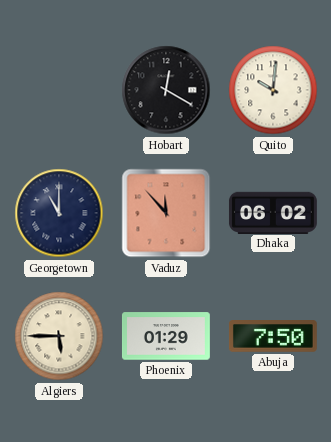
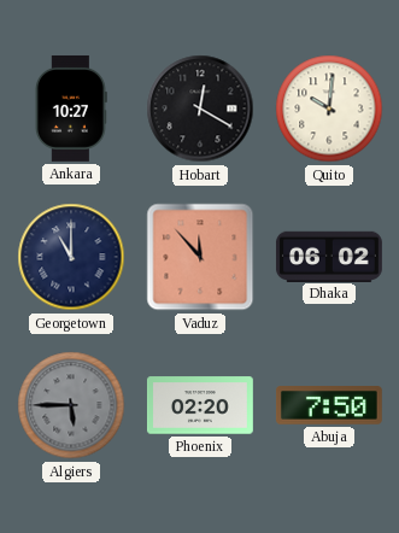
Ankara: none -> 10:27 (71, 109)
Algiers dial: cream -> grey (71, 405)
Phoenix: 01:29 -> 02:20 (200, 405)
